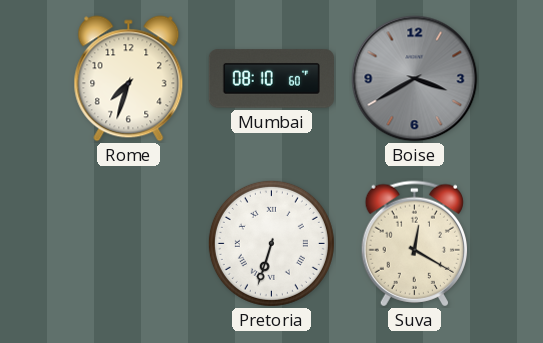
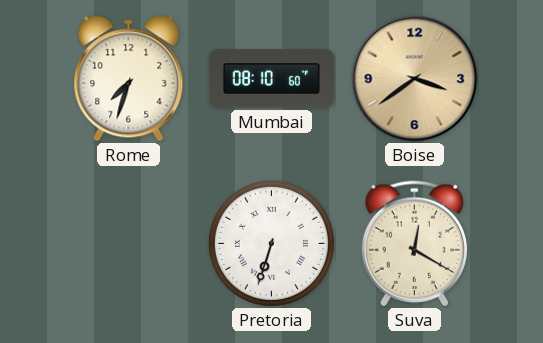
Boise: 3:40 -> 3:39 (415, 79)
Boise dial: grey -> champagne (415, 79)
